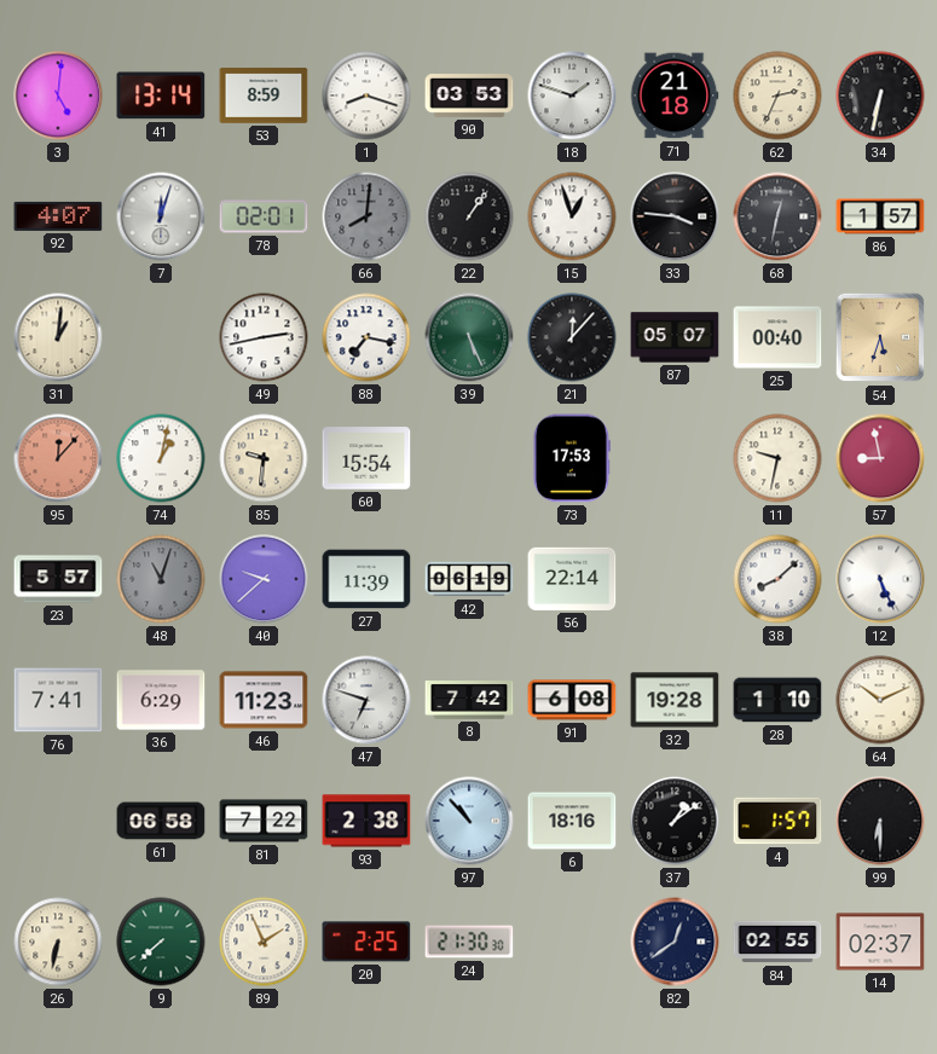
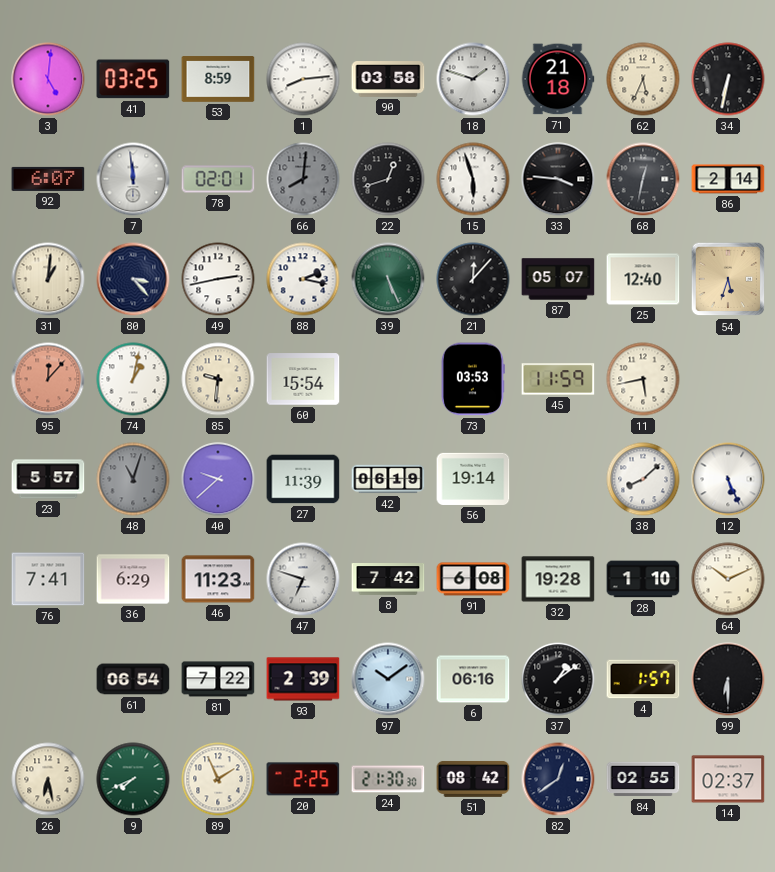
41: 13:14 -> 03:25 (133, 79)
1: 8:18 -> 8:14 (303, 79)
90: 03:53 -> 03:58 (388, 80)
62: 2:34 -> 5:34 (643, 79)
92: 4:07 -> 6:07 (48, 179)
7: 12:03 -> 11:59 (133, 179)
22: 1:06 -> 12:42 (388, 179)
15: 12:57 -> 5:57 (473, 179)
86: 1:57 -> 2:14 (728, 179)
80: none -> 3:23 (133, 279)
88: 7:17 -> 2:17 (303, 279)
25: 00:40 -> 12:40 (643, 279)
73: 17:53 -> 03:53 (473, 379)
45: none -> 11:59 (558, 379)
11: 9:32 -> 5:43 (643, 379)
57: 8:58 -> none (880, 458)
56: 22:14 -> 19:14 (473, 479)
61: 06:58 -> 06:54 (133, 679)
93: 2:38 -> 2:39 (303, 679)
97: 10:53 -> 10:09 (388, 679)
6: 18:16 -> 06:16 (473, 679)
26: 6:32 -> 6:28 (48, 779)
9: 7:38 -> 7:41 (133, 779)
51: none -> 08:42 (473, 779)
